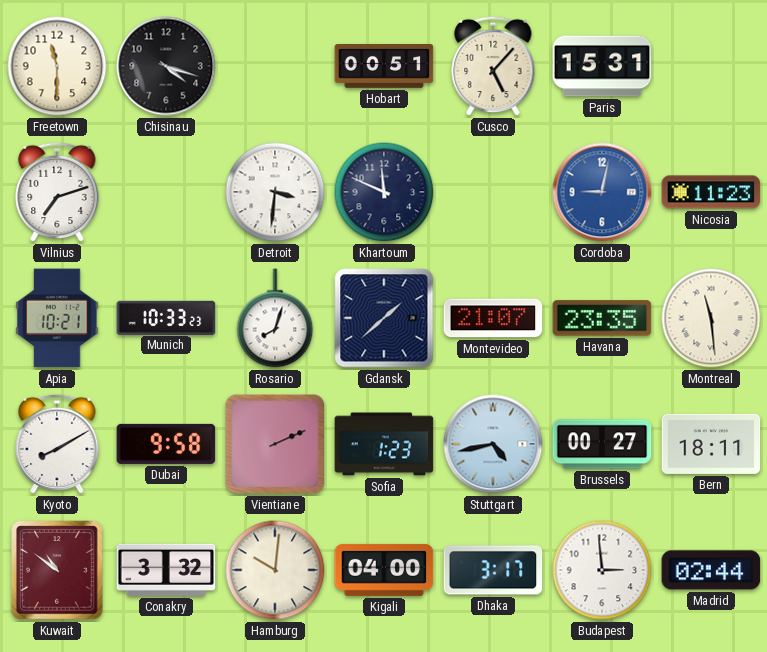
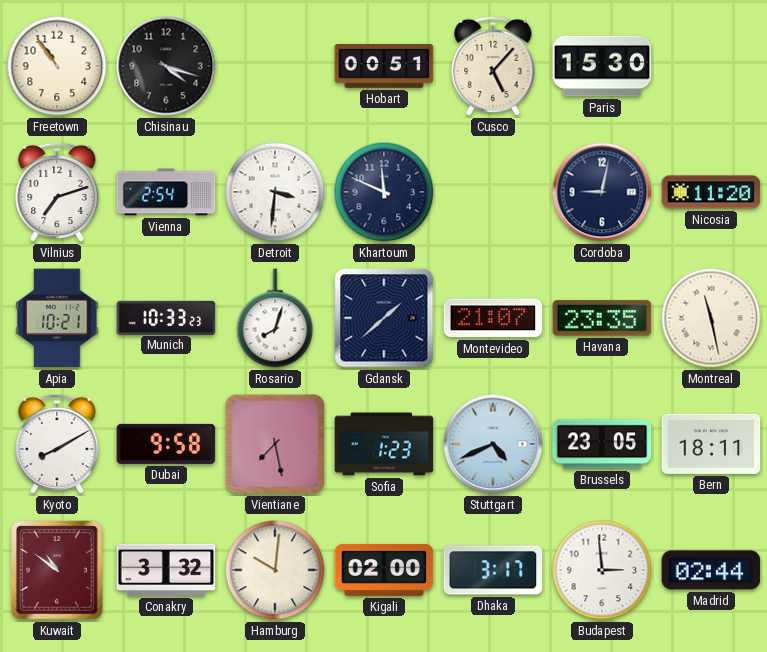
Freetown: 11:30 -> 10:54 (57, 66)
Paris: 15:31 -> 15:30 (602, 66)
Vienna: none -> 2:54 (166, 192)
Cordoba dial: blue -> navy (602, 192)
Nicosia: 11:23 -> 11:20 (711, 192)
Montreal: 11:29 -> 11:28 (711, 318)
Vientiane: 2:11 -> 7:28 (275, 444)
Stuttgart: 4:43 -> 4:41 (493, 444)
Brussels: 00:27 -> 23:05 (602, 444)
Kigali: 04:00 -> 02:00 (384, 570)
